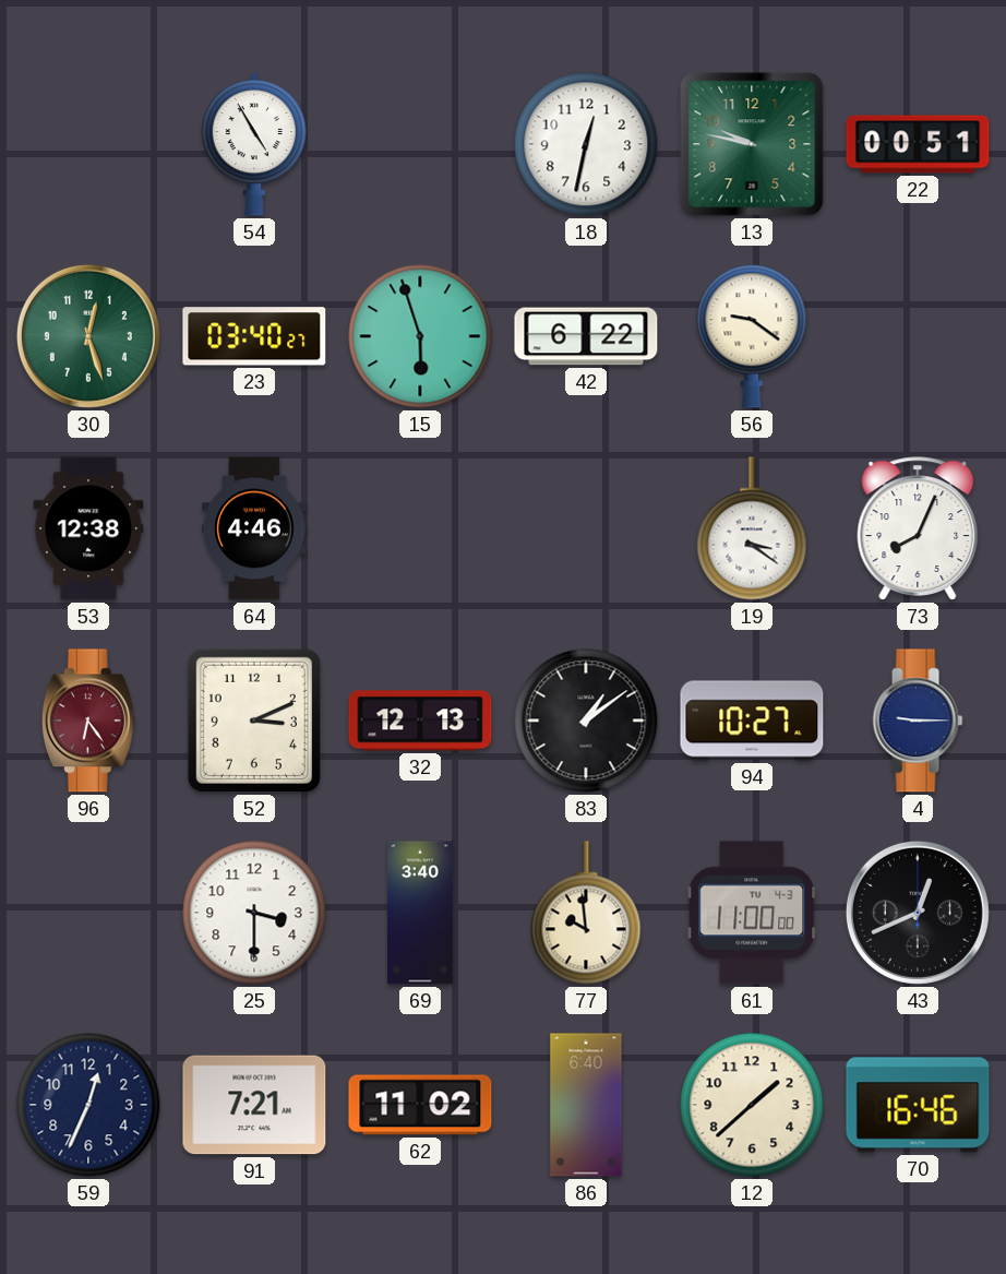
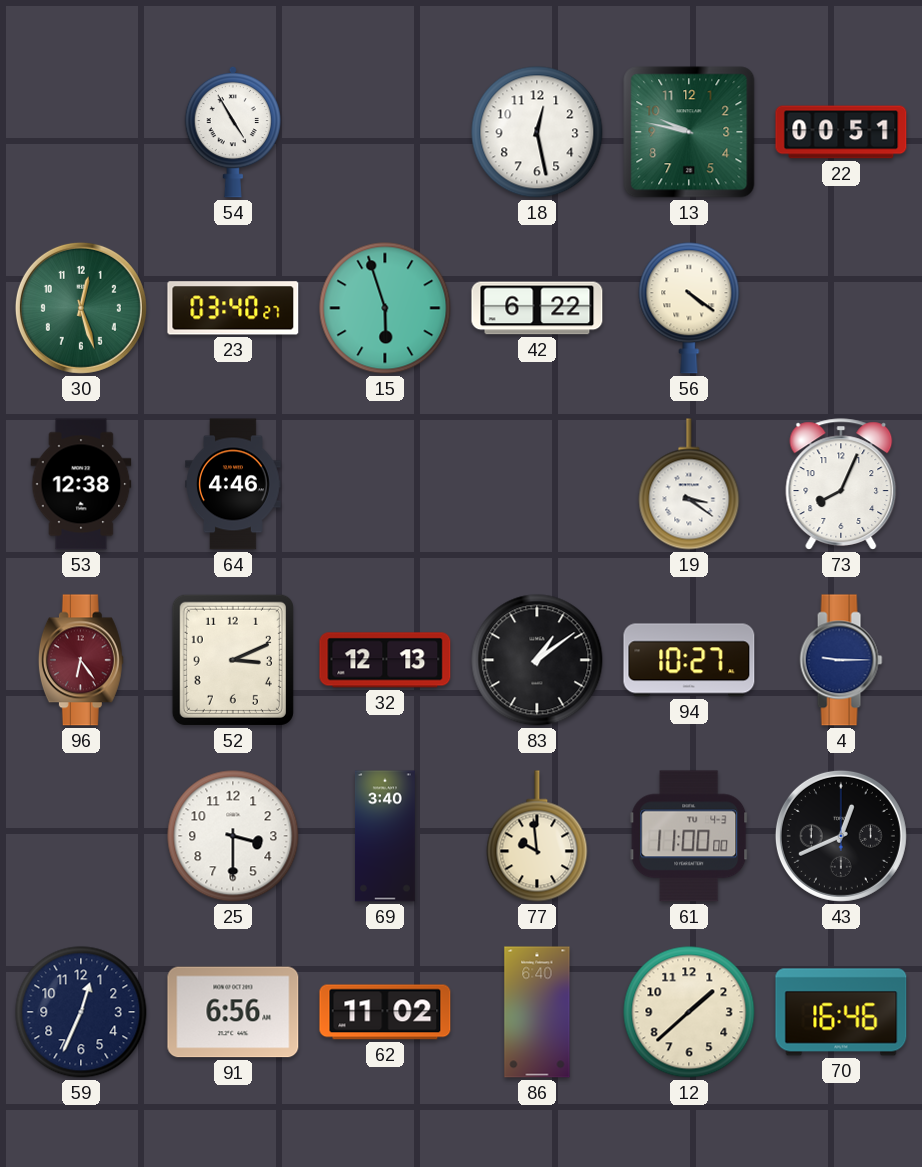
18: 12:32 -> 12:28 (537, 132)
56: 9:21 -> 4:21 (689, 308)
91: 7:21 -> 6:56 (233, 1012)
